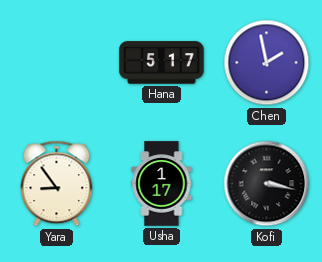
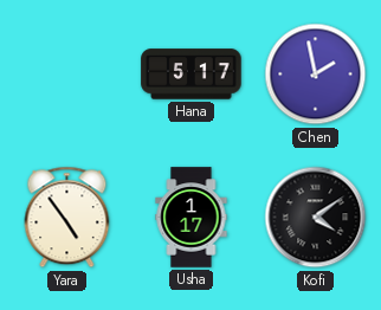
Yara: 8:54 -> 4:54 (67, 218)
Kofi: 3:17 -> 4:09 (316, 218)
